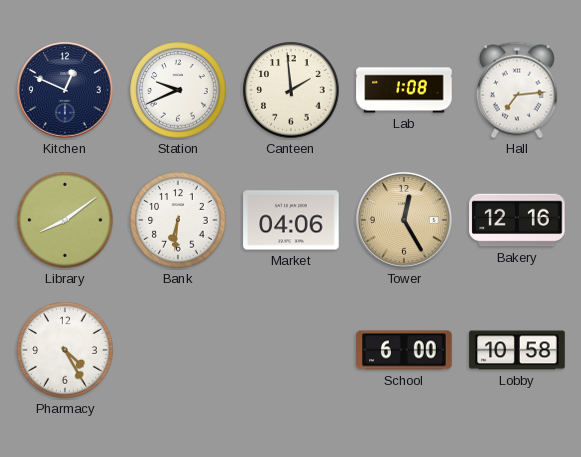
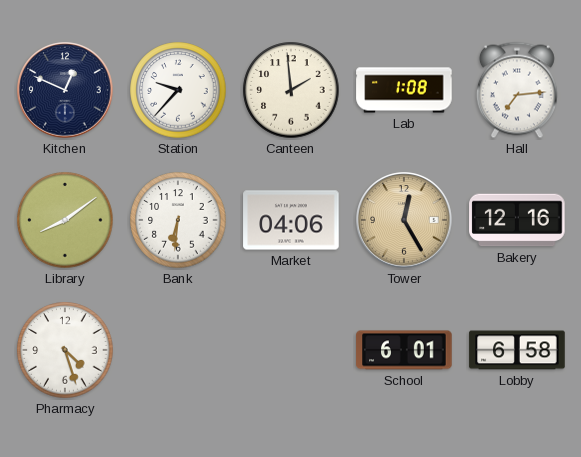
Station: 9:41 -> 9:37 (178, 90)
Pharmacy: 4:25 -> 4:27 (65, 350)
School: 6:00 -> 6:01 (404, 350)
Lobby: 10:58 -> 6:58 (517, 350)
